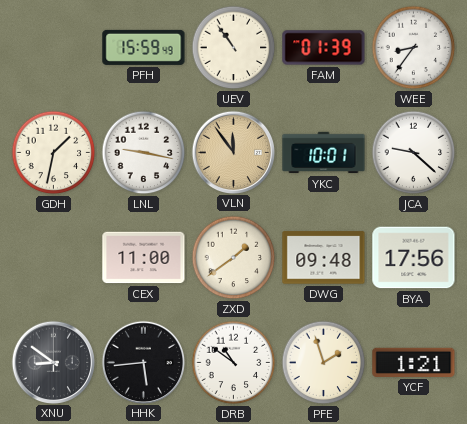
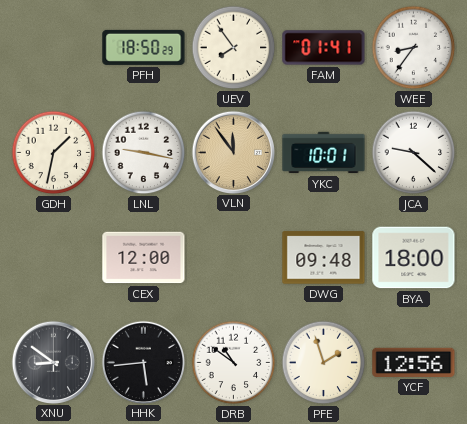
PFH: 15:59 -> 18:50 (144, 47)
UEV: 10:54 -> 7:54 (234, 48)
FAM: 01:39 -> 01:41 (324, 48)
CEX: 11:00 -> 12:00 (144, 258)
ZXD: 1:39 -> none (234, 258)
BYA: 17:56 -> 18:00 (414, 258)
YCF: 1:21 -> 12:56 (414, 362)
